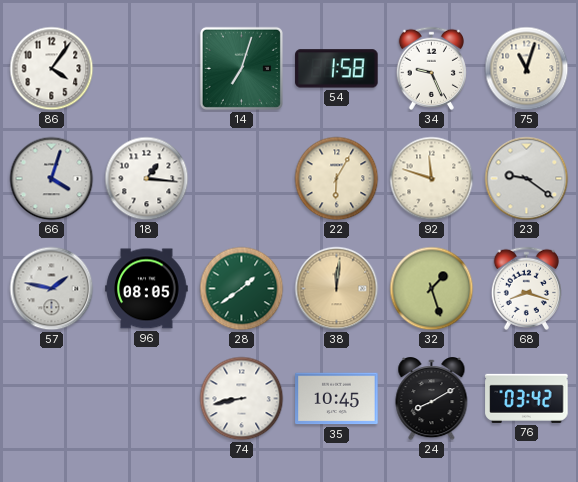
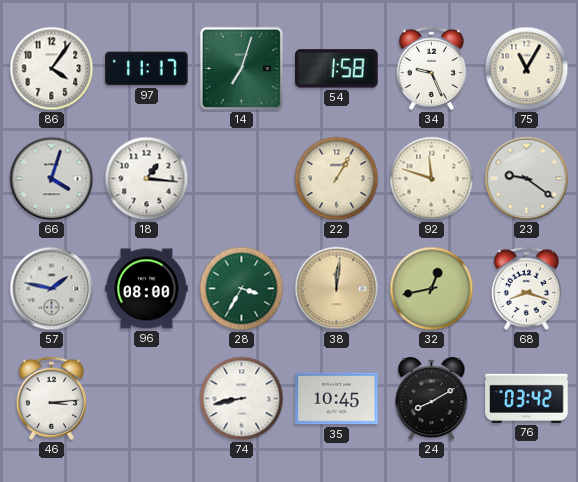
97: none -> 11:17 (147, 69)
75: 11:03 -> 11:05 (527, 69)
22: 6:05 -> 1:05 (337, 179)
96: 08:05 -> 08:00 (147, 289)
28: 1:39 -> 3:35 (242, 289)
32: 1:27 -> 12:43 (432, 289)
46: none -> 3:14 (51, 398)
